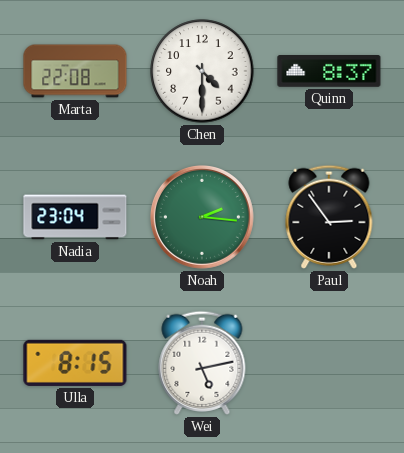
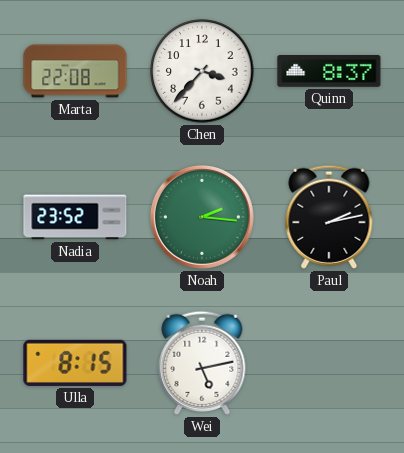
Chen: 4:30 -> 3:37 (202, 71)
Nadia: 23:04 -> 23:52 (75, 217)
Paul: 2:54 -> 2:13 (329, 217)
